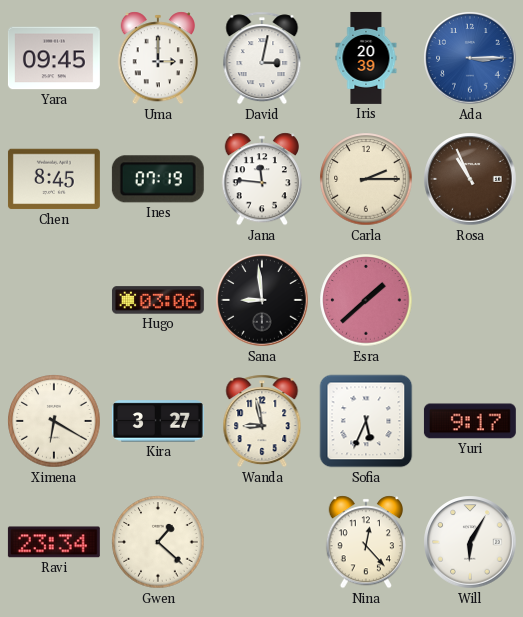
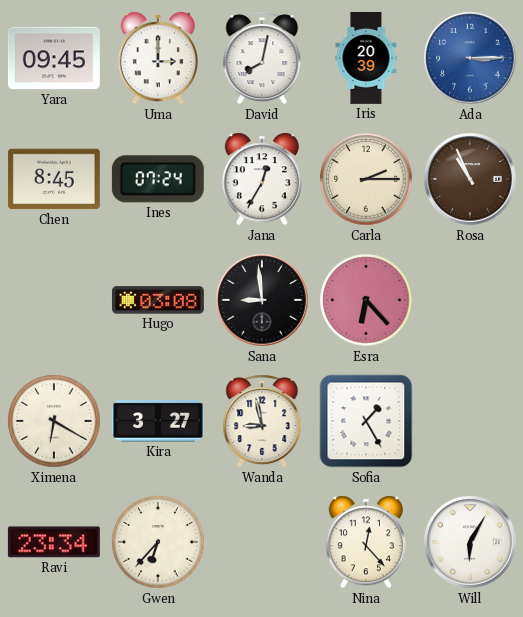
David: 3:02 -> 8:02 (262, 58)
Ines: 07:19 -> 07:24 (158, 179)
Jana: 11:46 -> 12:35 (261, 179)
Hugo: 03:06 -> 03:08 (158, 300)
Esra: 1:38 -> 6:23 (366, 300)
Sofia: 5:34 -> 1:25 (366, 421)
Yuri: 9:17 -> none (470, 421)
Gwen: 1:22 -> 6:37 (158, 542)
